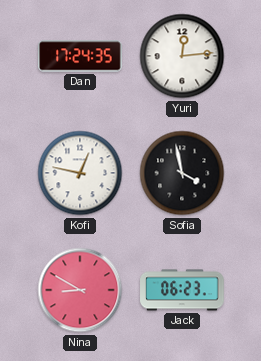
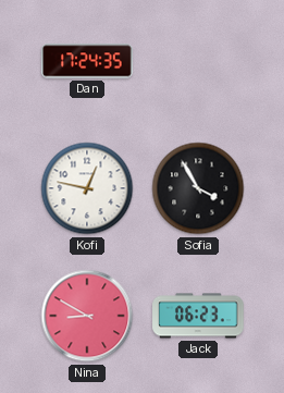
Yuri: 12:14 -> none (182, 56)
Sofia: 3:58 -> 3:55 (198, 188)
